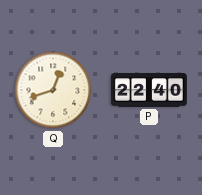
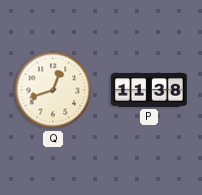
P: 22:40 -> 11:38 (149, 90)
